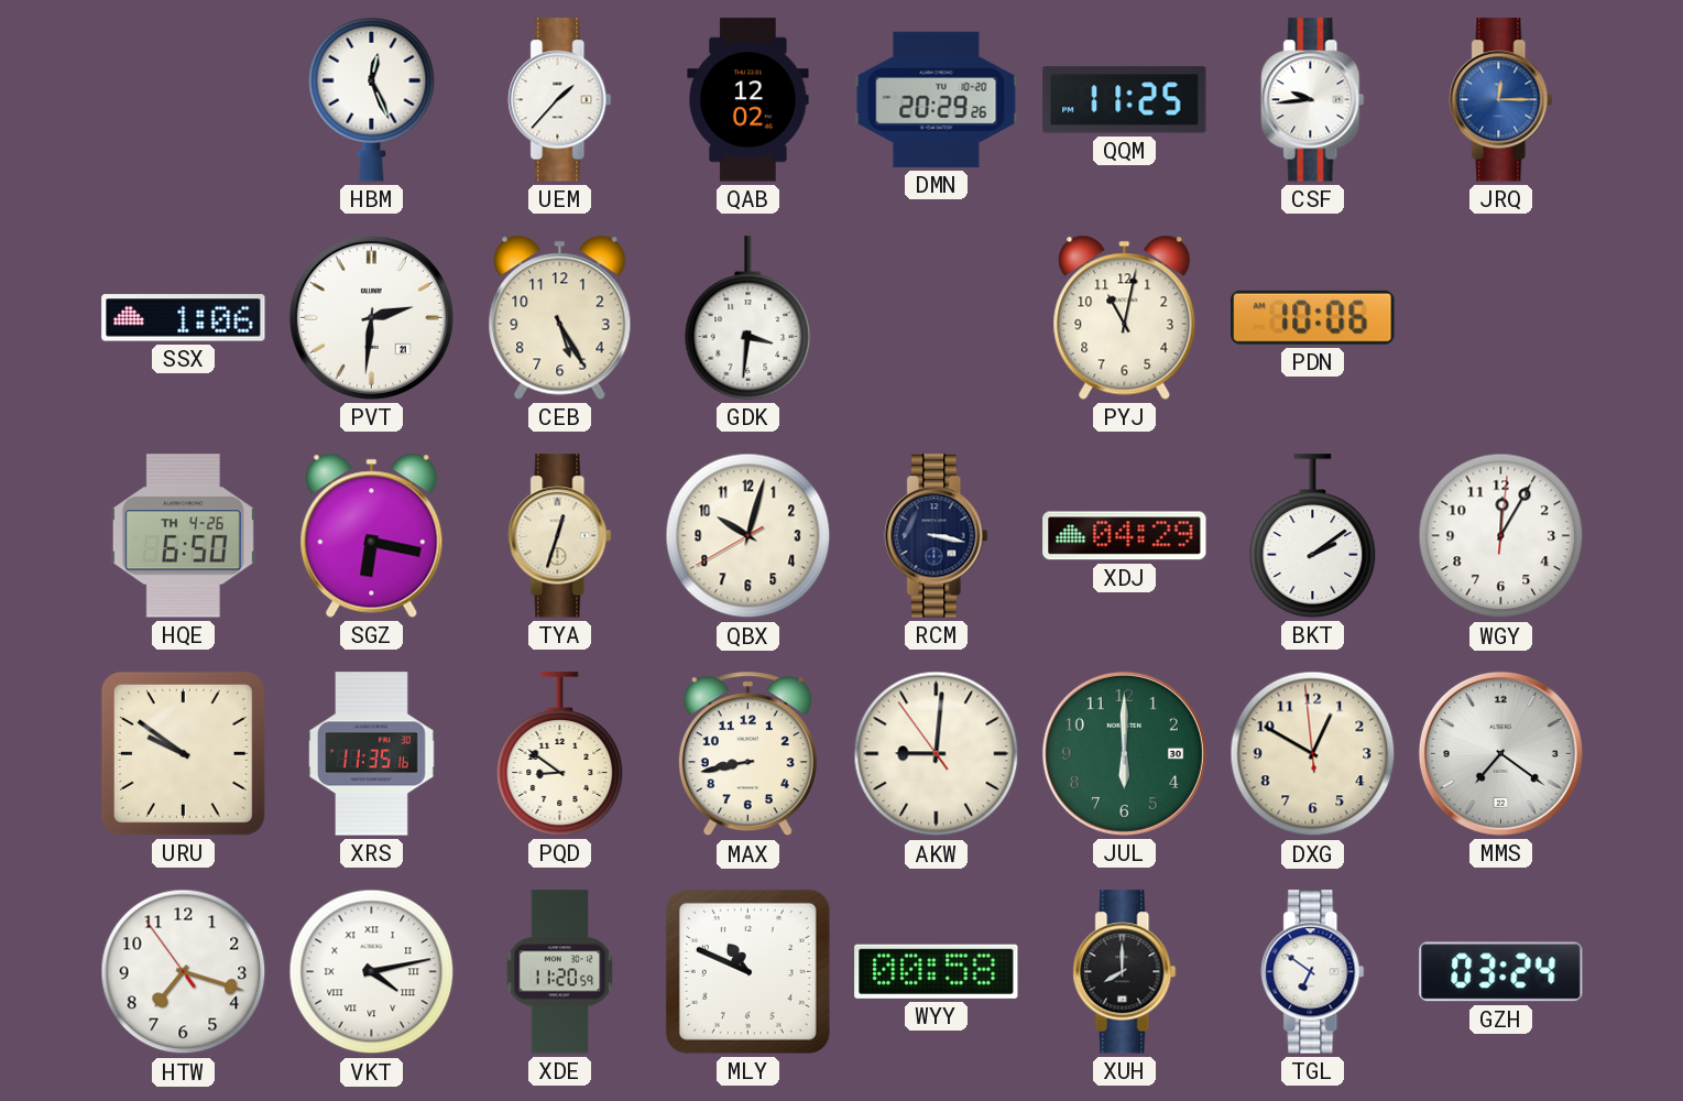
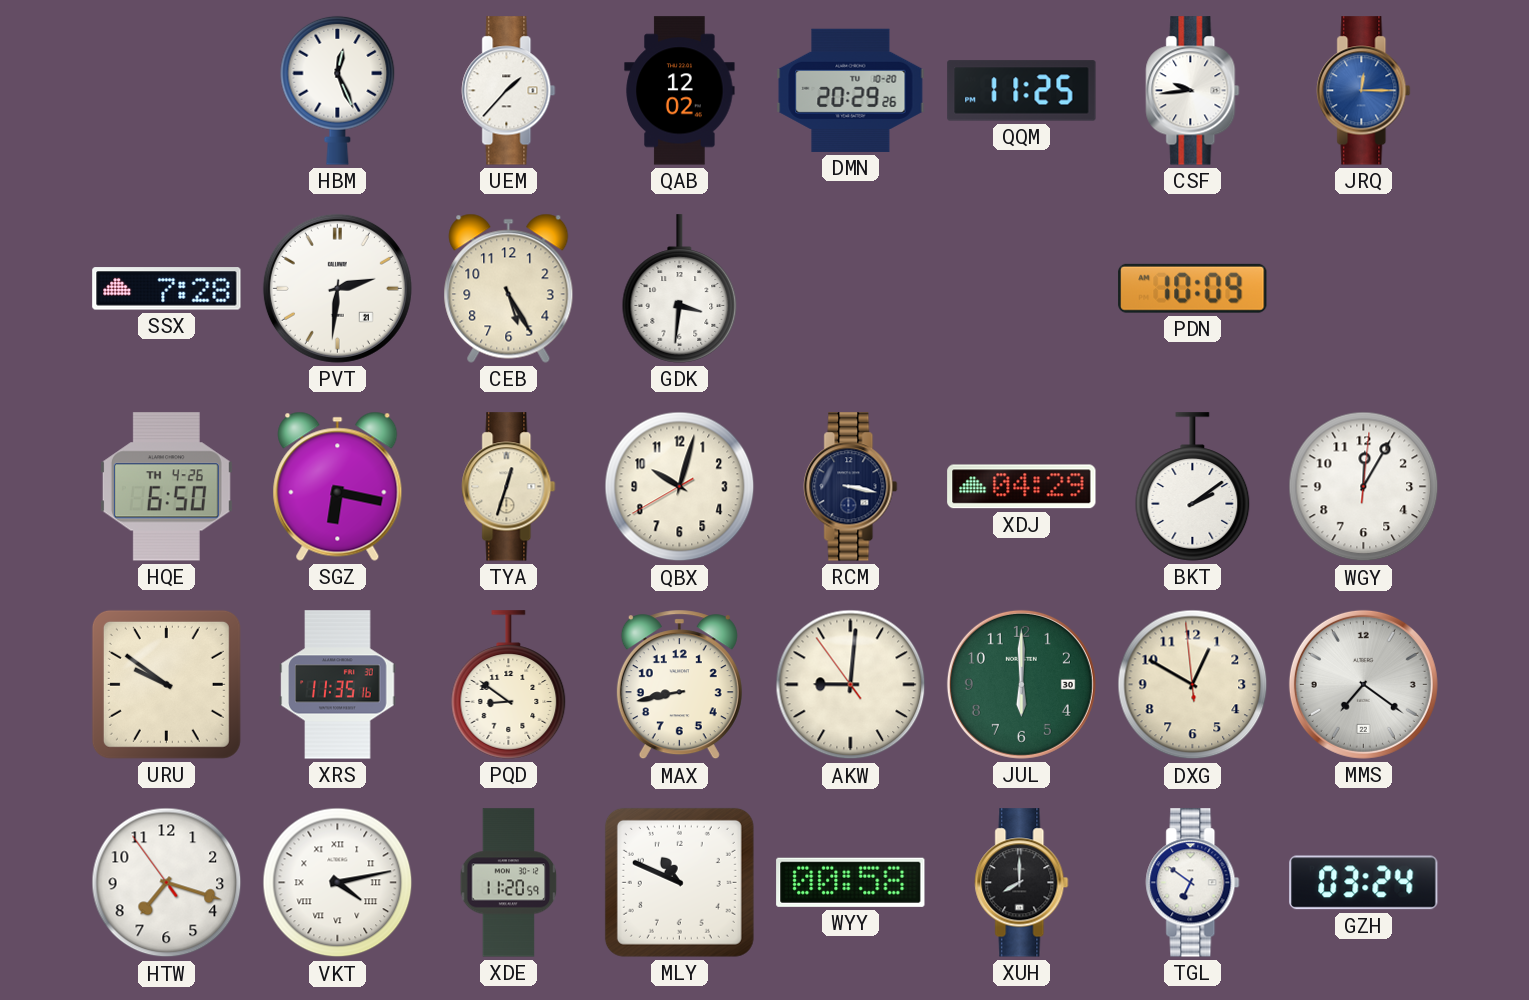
SSX: 1:06 -> 7:28 (167, 289)
PYJ: 11:02 -> none (1125, 317)
PDN: 10:06 -> 10:09 (1193, 288)
